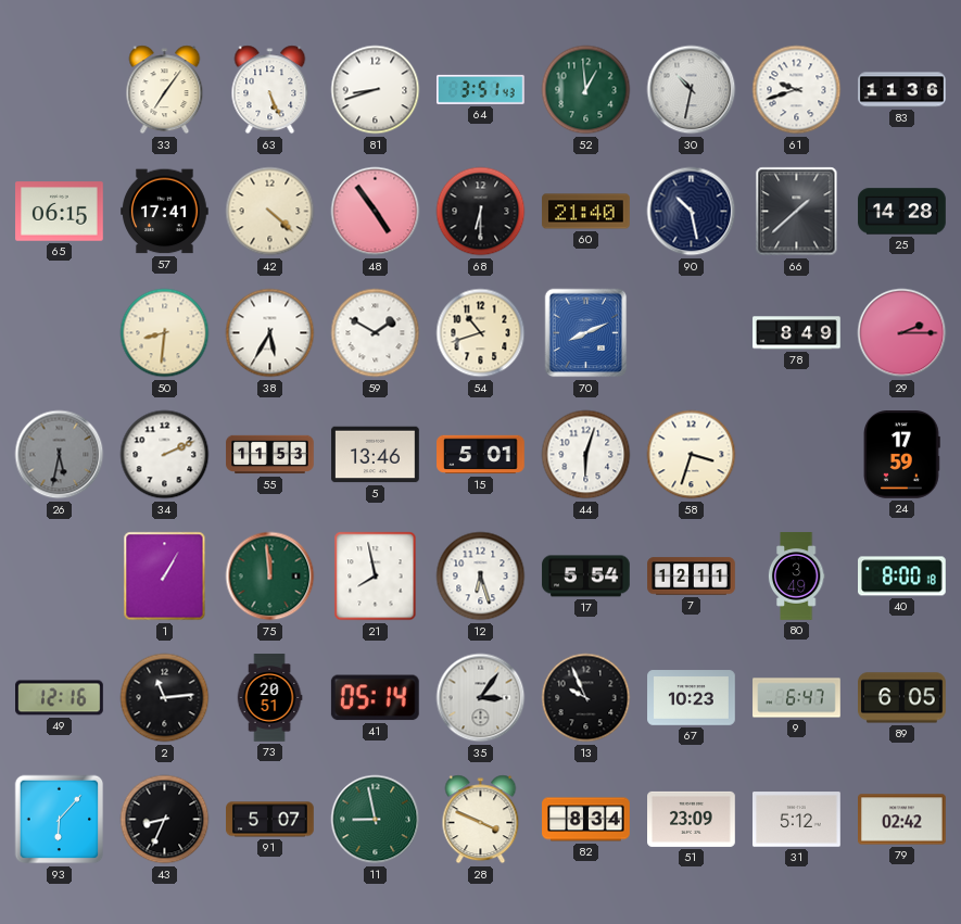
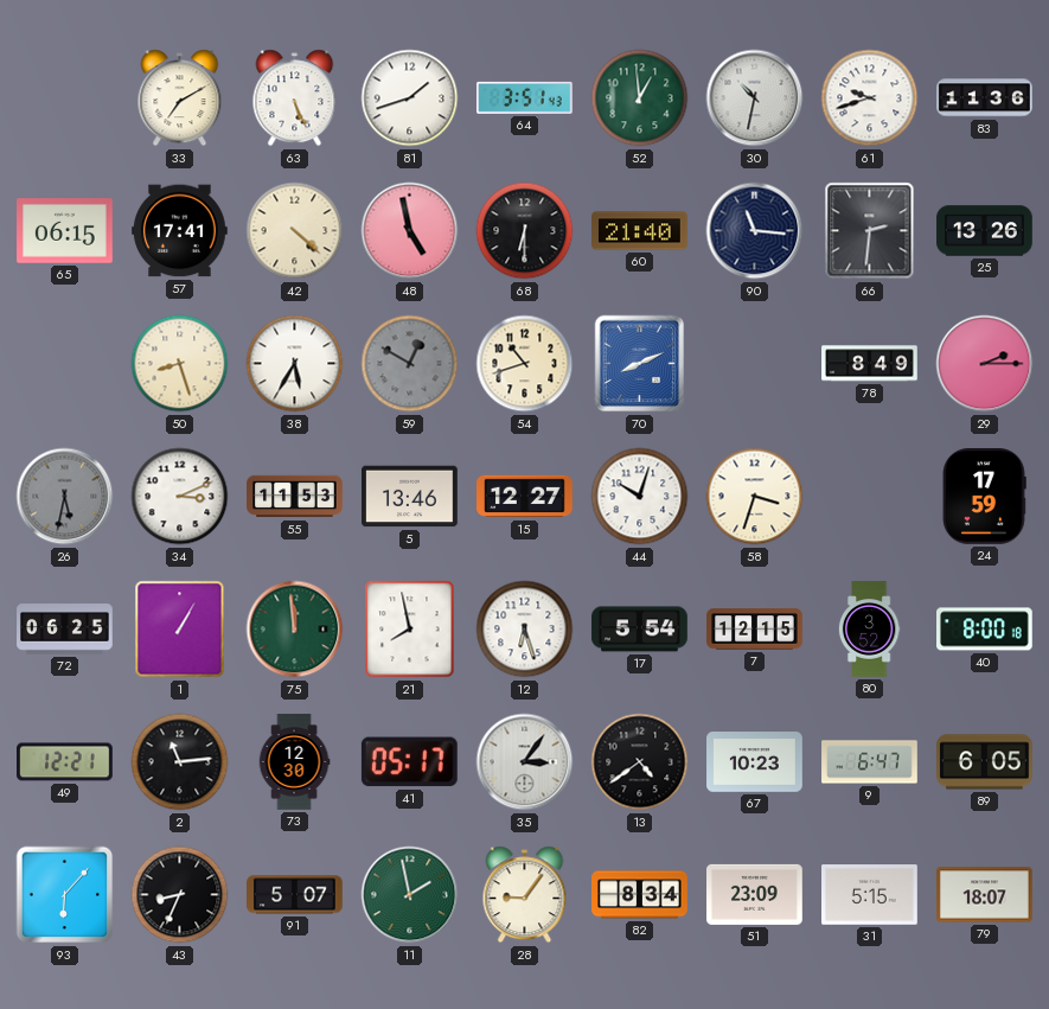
33: 7:06 -> 7:10 (180, 98)
81: 8:42 -> 1:42 (410, 98)
48: 4:54 -> 4:58 (410, 231)
90: 10:28 -> 11:16 (755, 231)
66: 1:38 -> 2:31 (870, 231)
25: 14:28 -> 13:26 (985, 231)
50: 8:31 -> 8:27 (180, 364)
59: 1:50 -> 12:50 (410, 364)
59 dial: white -> grey (410, 364)
34: 2:11 -> 3:11 (180, 497)
15: 5:01 -> 12:27 (525, 497)
44: 6:03 -> 10:03 (640, 497)
72: none -> 06:25 (65, 630)
7: 12:11 -> 12:15 (755, 630)
80: 3:49 -> 3:52 (869, 630)
49: 12:16 -> 12:21 (65, 762)
73: 20:51 -> 12:30 (294, 762)
41: 05:14 -> 05:17 (409, 762)
13: 9:56 -> 4:39 (640, 762)
11: 8:58 -> 1:58 (410, 895)
28: 3:49 -> 9:06 (525, 895)
31: 5:12 -> 5:15 (870, 895)
79: 02:42 -> 18:07 (985, 895)
